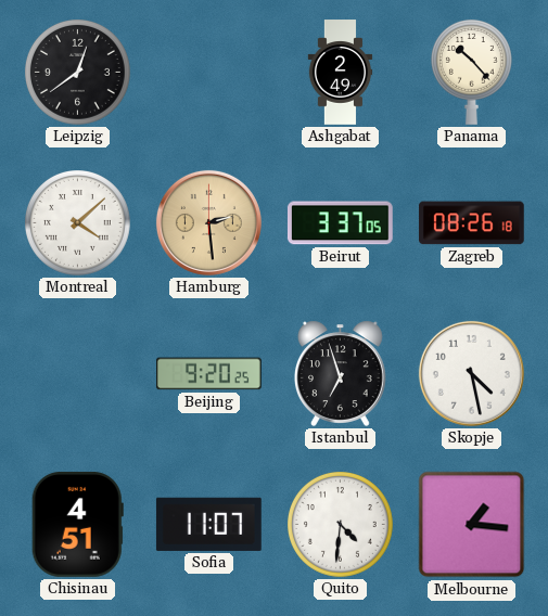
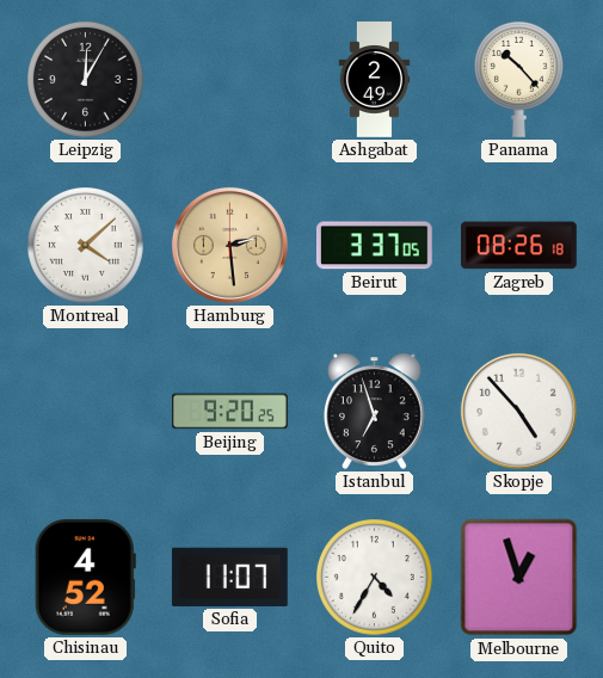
Leipzig: 12:39 -> 12:05 (86, 80)
Skopje: 4:28 -> 4:53 (518, 411)
Chisinau: 4:51 -> 4:52 (85, 577)
Quito: 4:31 -> 4:35 (375, 578)
Melbourne: 1:16 -> 12:57 (519, 578)
